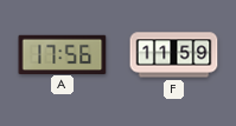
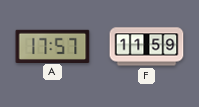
A: 17:56 -> 17:57 (53, 46)
